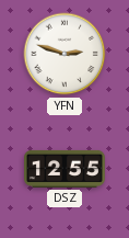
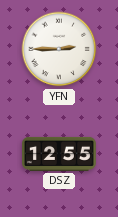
YFN: 2:48 -> 2:45 (59, 49)
